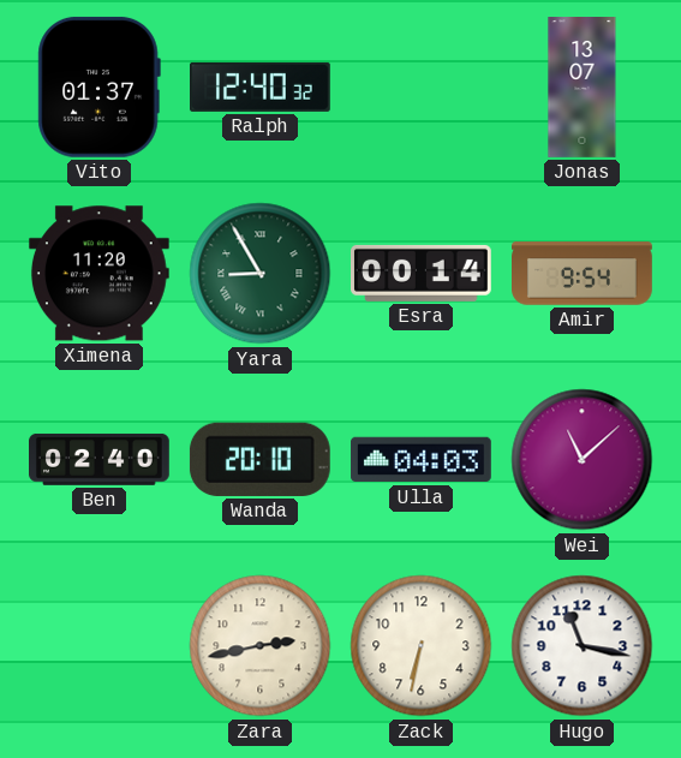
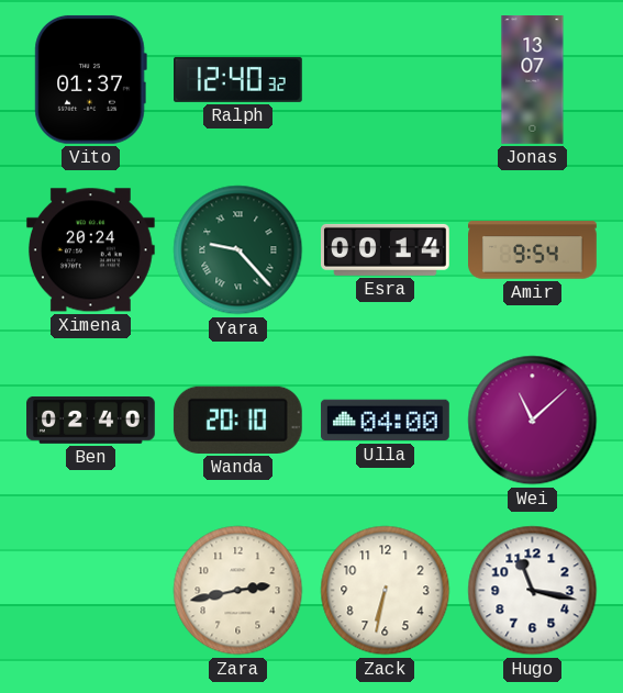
Ximena: 11:20 -> 20:24 (90, 250)
Yara: 8:55 -> 9:23 (238, 250)
Ulla: 04:03 -> 04:00 (386, 421)
